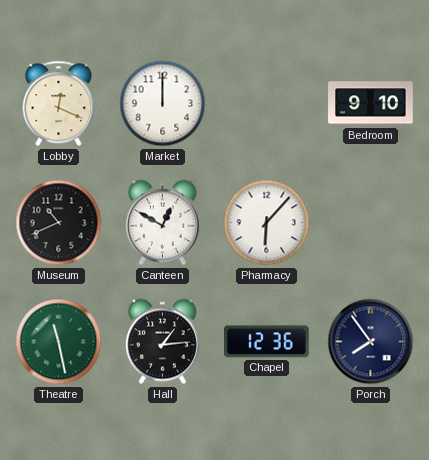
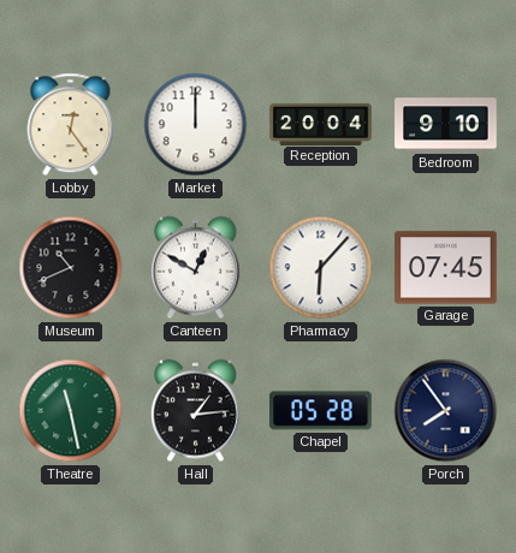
Lobby: 12:19 -> 12:24 (71, 125)
Reception: none -> 20:04 (321, 124)
Garage: none -> 07:45 (446, 268)
Chapel: 12:36 -> 05:28 (321, 411)
